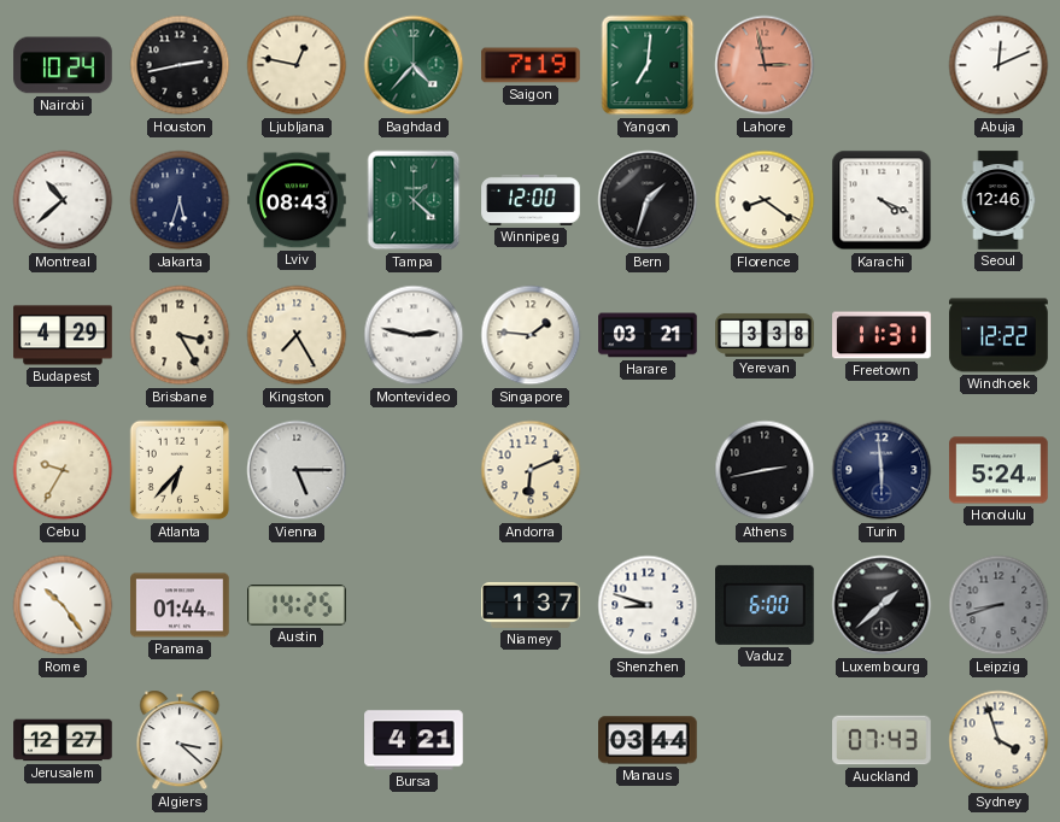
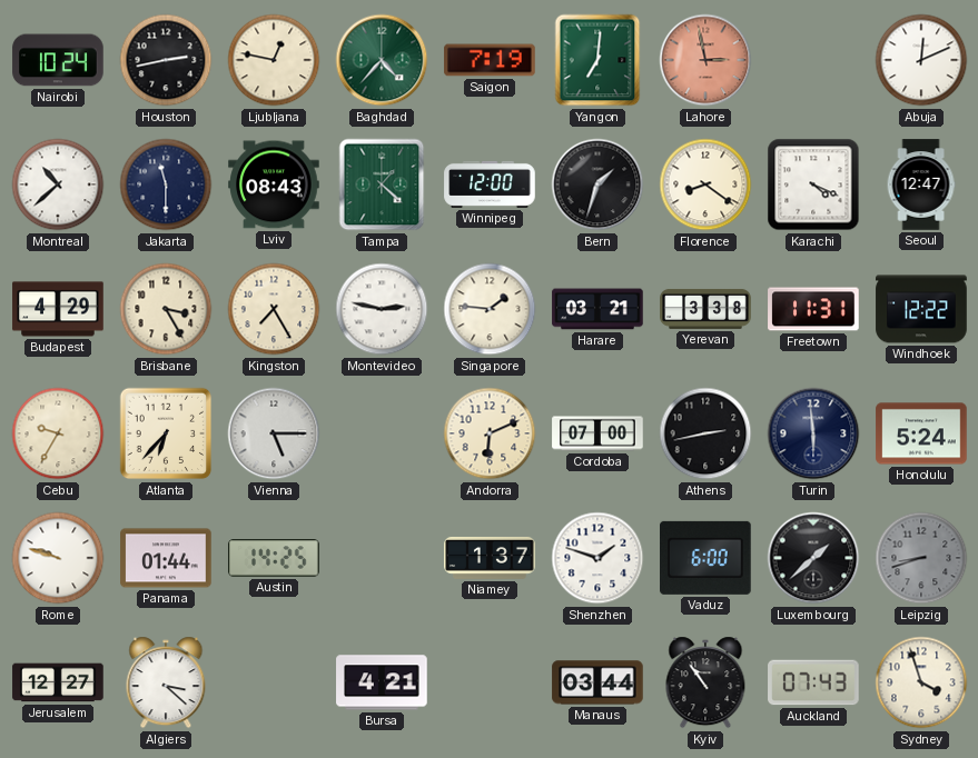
Jakarta: 5:33 -> 11:30 (166, 184)
Seoul: 12:46 -> 12:47 (921, 184)
Cordoba: none -> 07:00 (597, 433)
Rome: 10:24 -> 9:48 (58, 558)
Shenzhen: 8:48 -> 1:48 (597, 558)
Kyiv: none -> 10:54 (705, 682)
